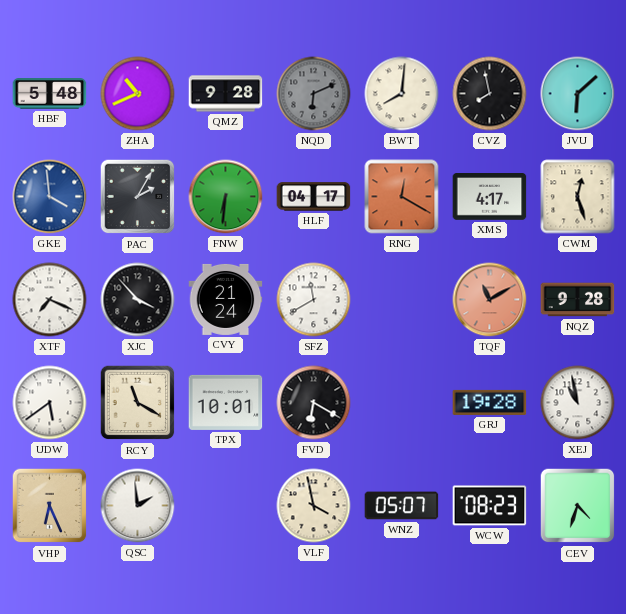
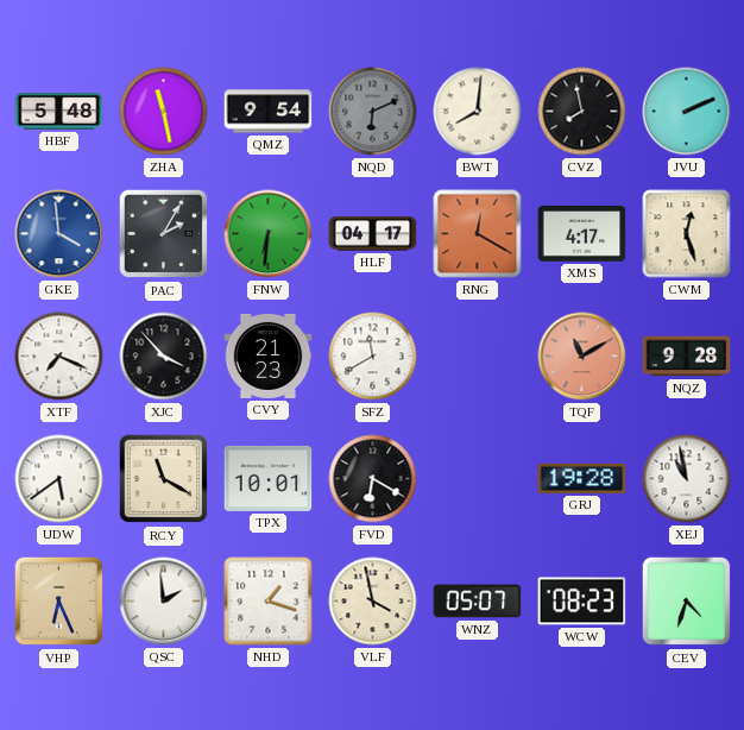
ZHA: 10:41 -> 11:28 (164, 112)
QMZ: 9:28 -> 9:54 (269, 112)
JVU: 6:08 -> 2:11 (687, 112)
CVY: 21:24 -> 21:23 (269, 355)
NHD: none -> 1:18 (269, 602)
